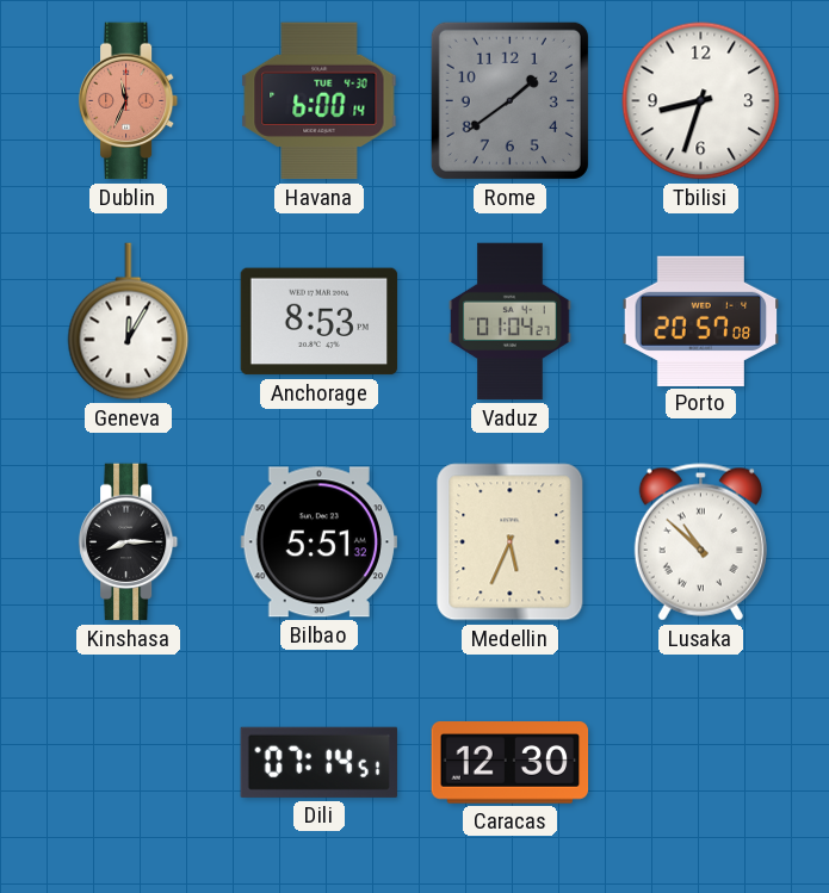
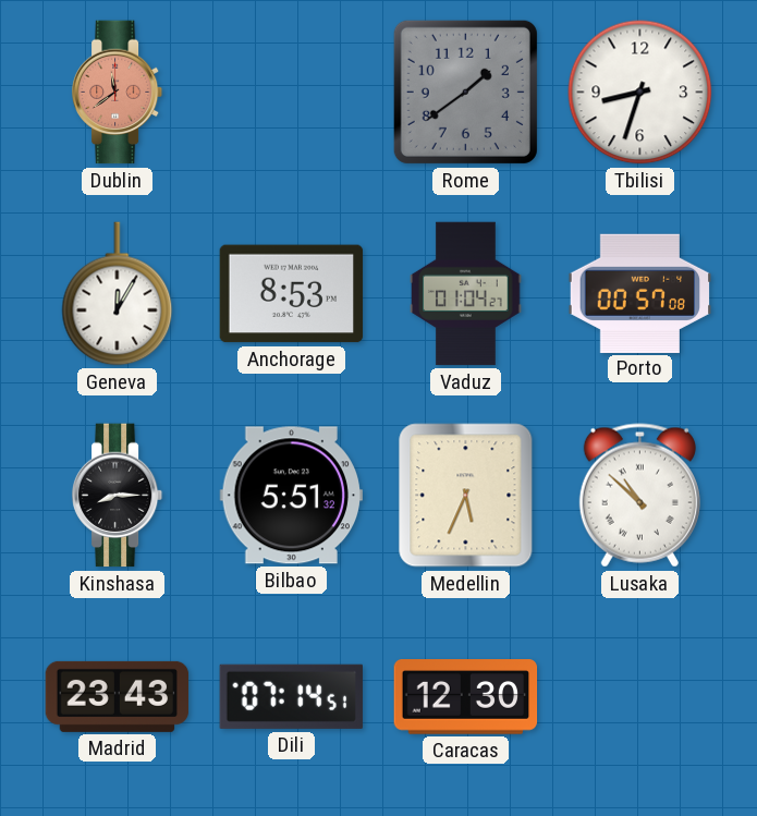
Dublin: 11:34 -> 11:39 (118, 93)
Havana: 6:00 -> none (320, 101)
Porto: 20:57 -> 00:57 (640, 293)
Madrid: none -> 23:43 (118, 696)
